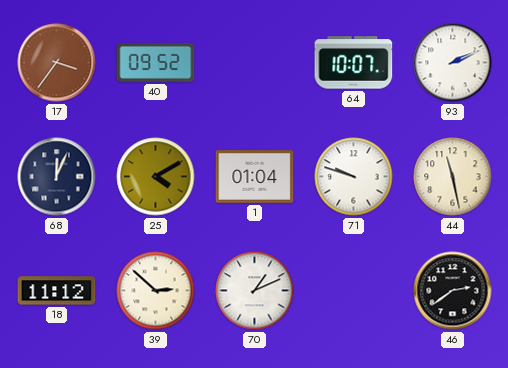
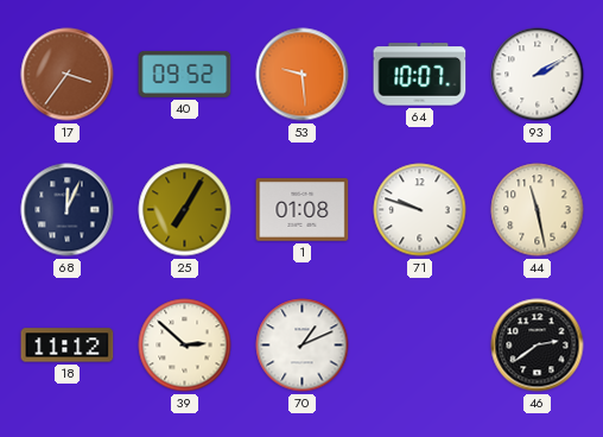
53: none -> 9:29 (303, 75)
93: 2:11 -> 2:10 (538, 75)
25: 4:10 -> 7:05 (185, 210)
1: 01:04 -> 01:08 (303, 210)
